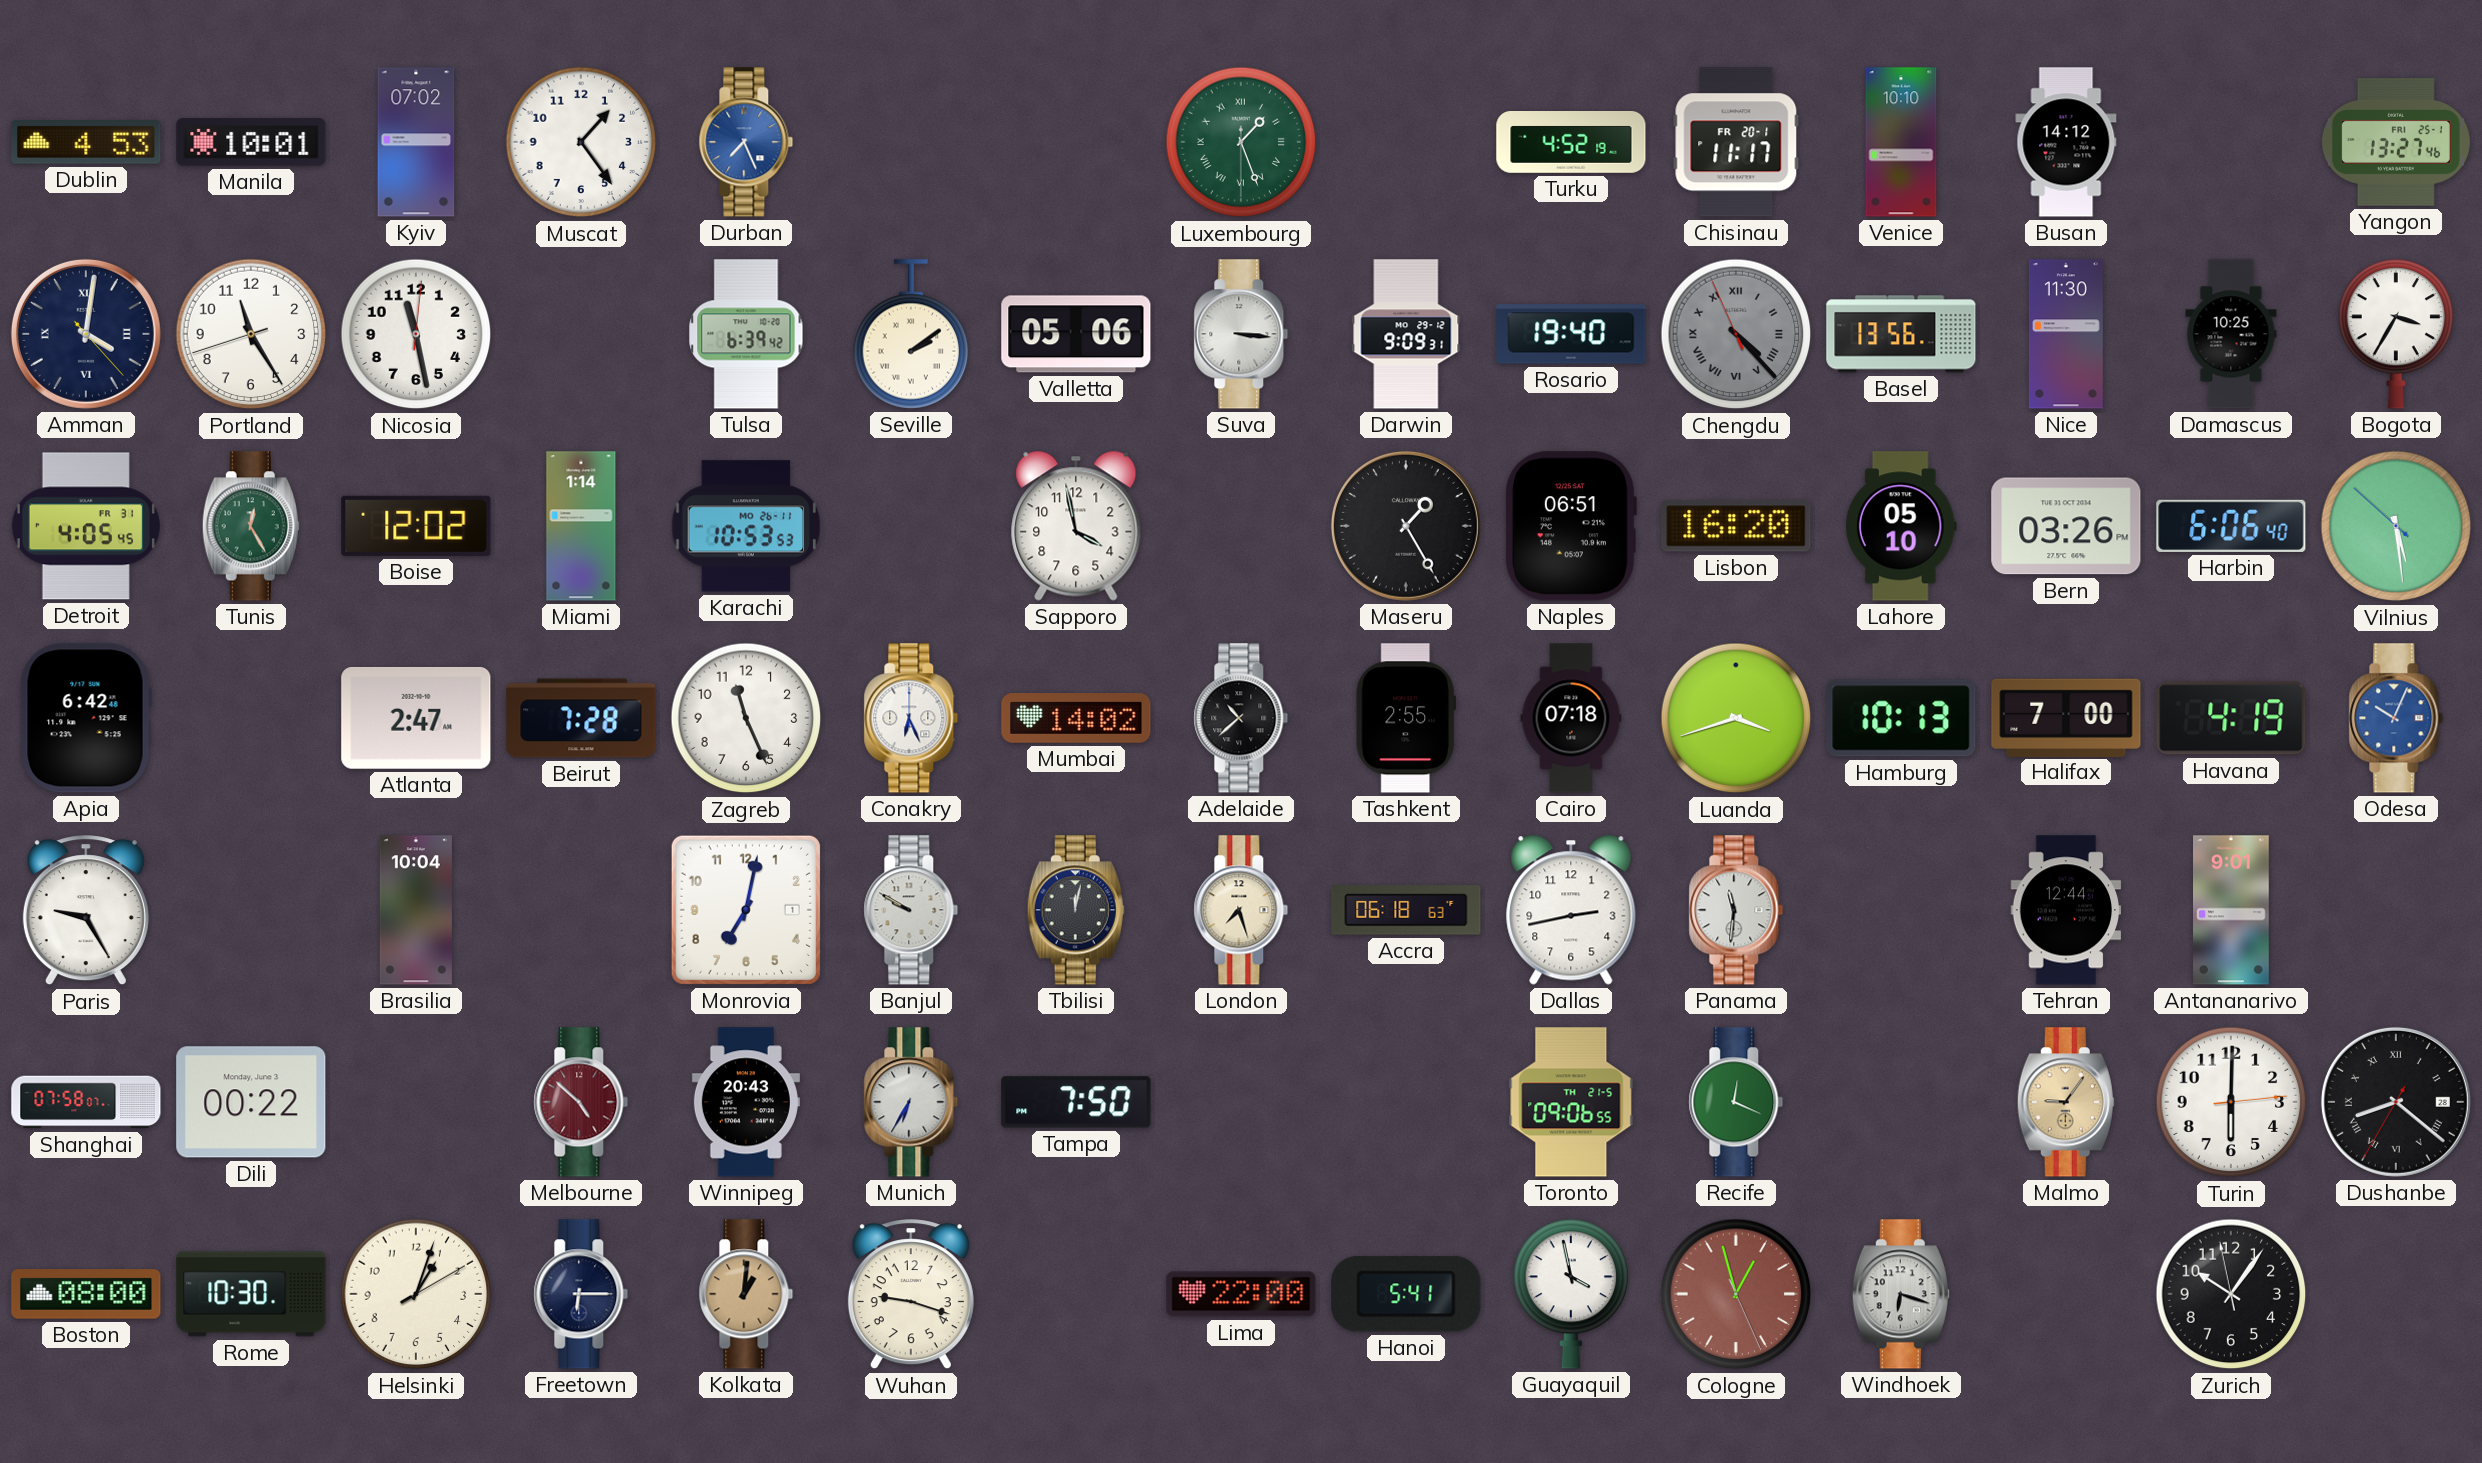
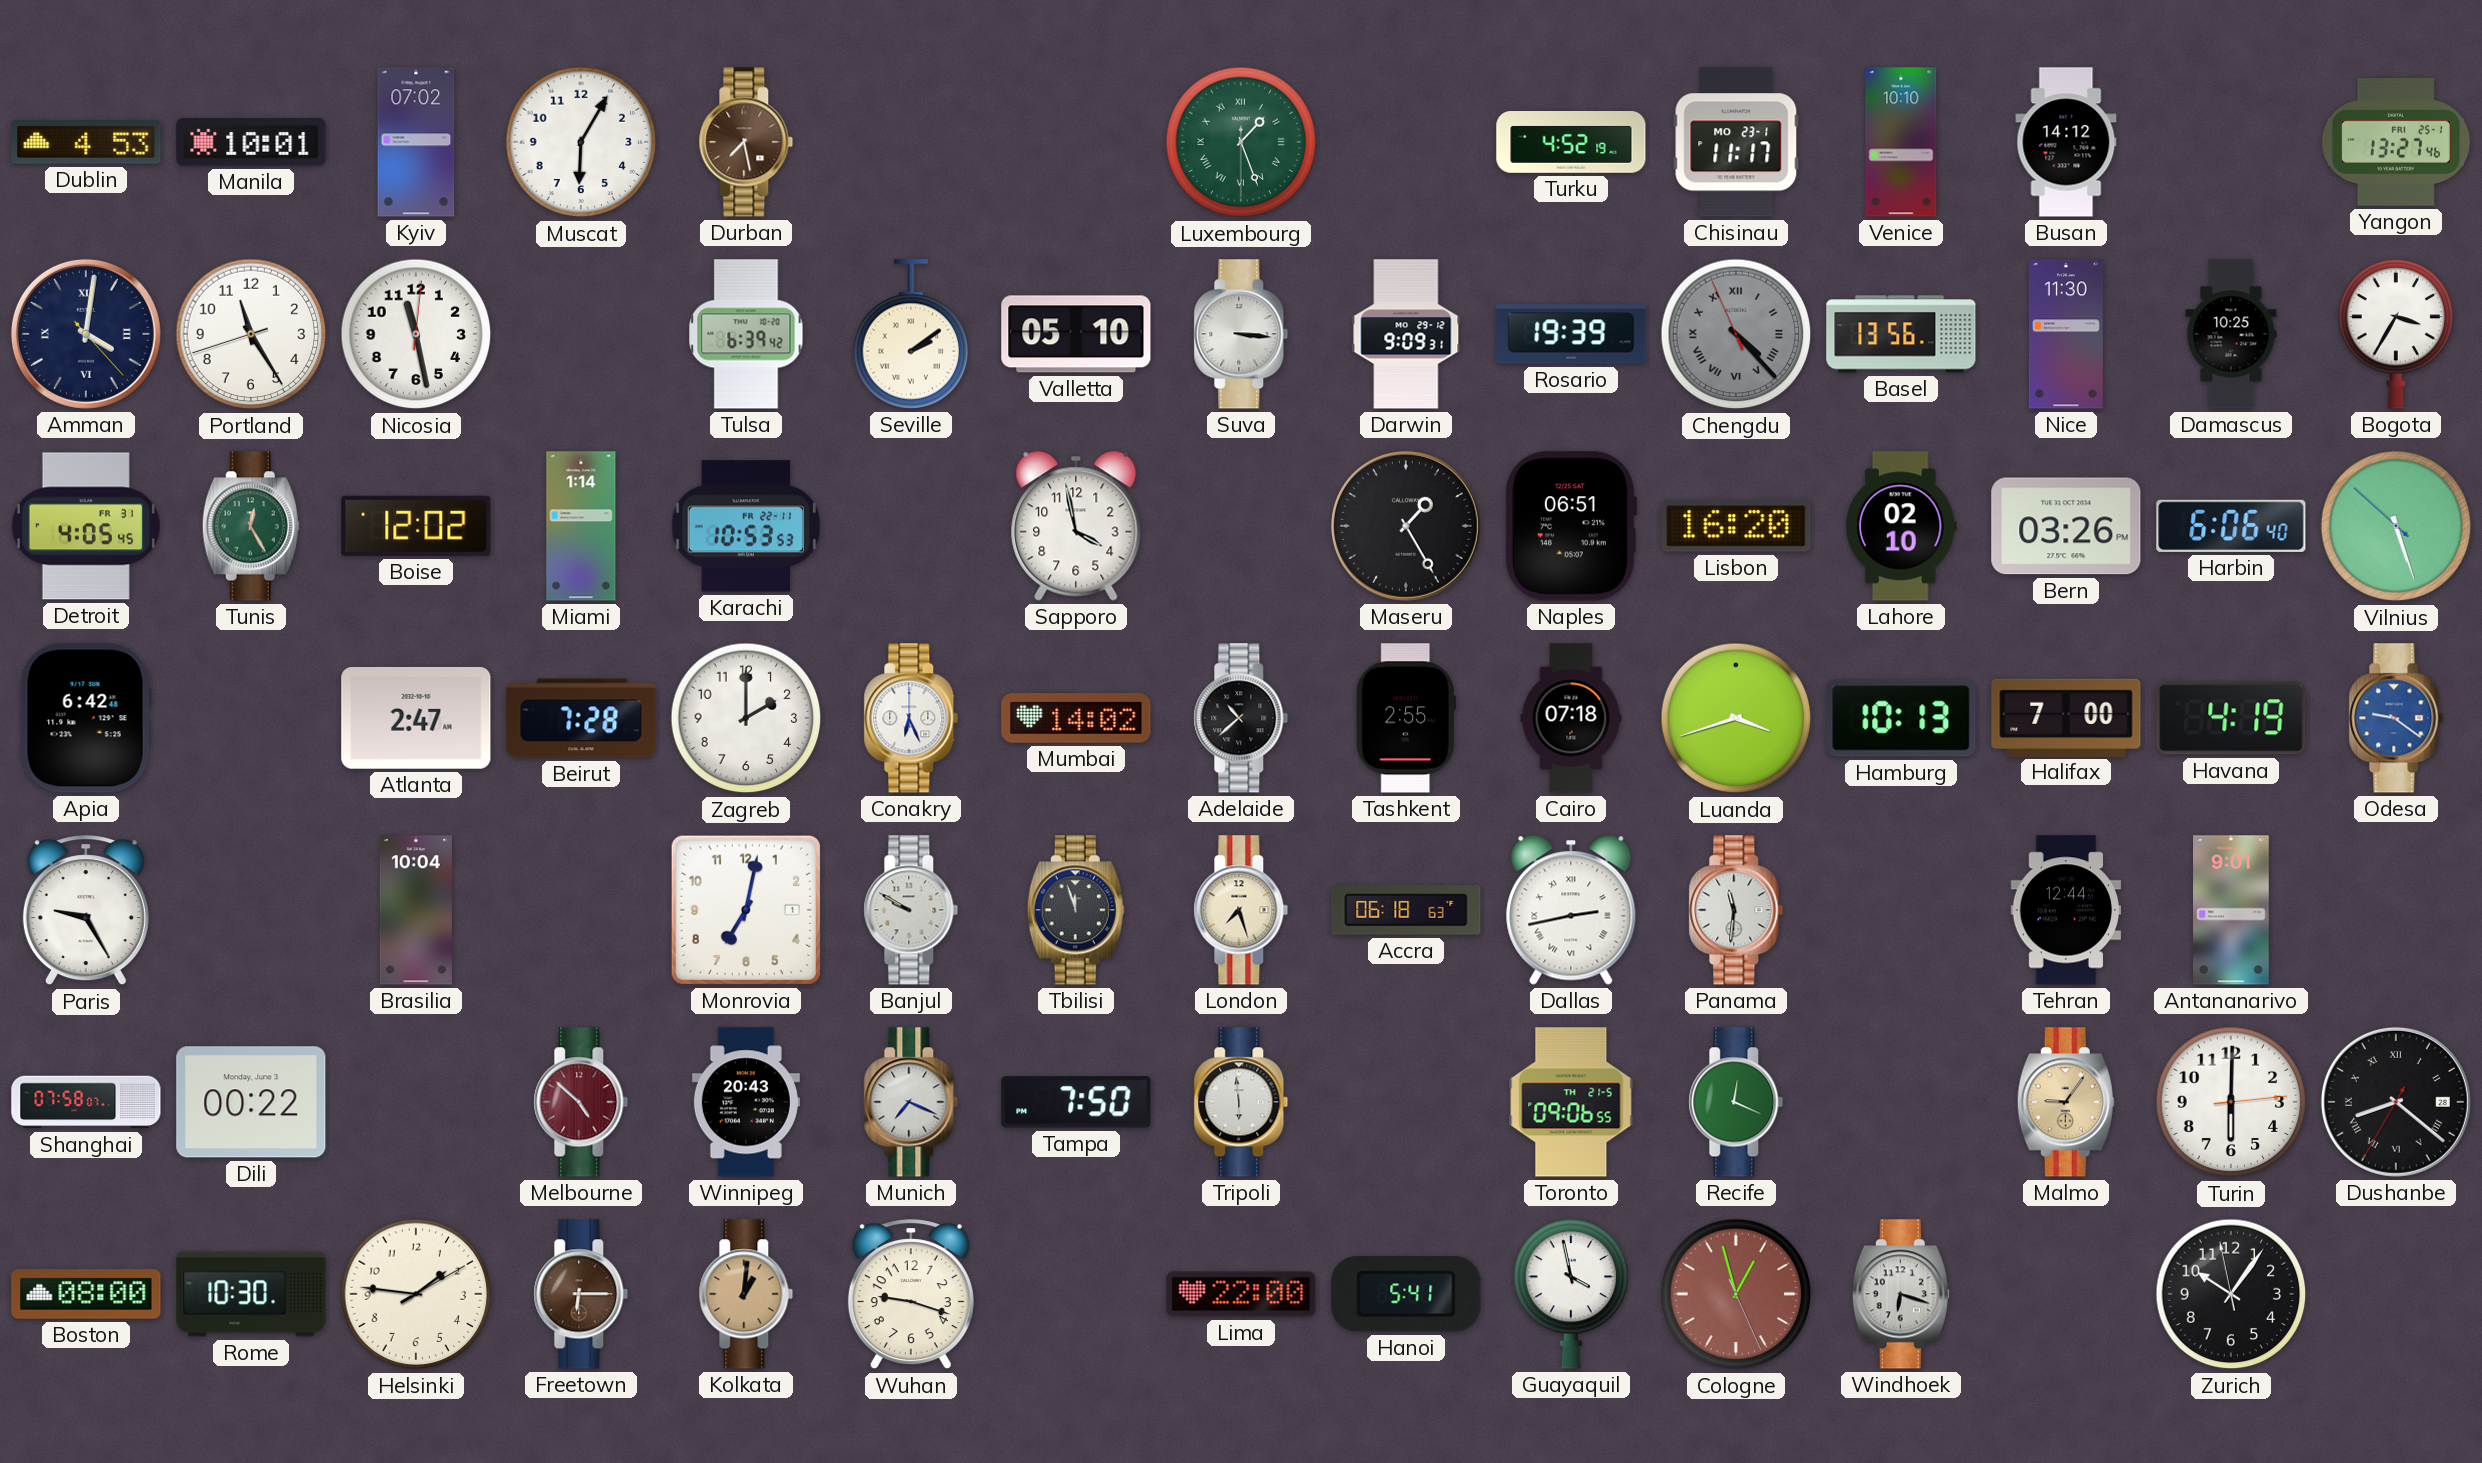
Muscat: 1:24 -> 6:05 (581, 142)
Durban: 7:26 -> 7:28 (746, 142)
Durban dial: blue -> brown (746, 142)
Chisinau date: FR 20-1 -> MO 23-1 (1736, 142)
Valletta: 05:06 -> 05:10 (1076, 334)
Rosario: 19:40 -> 19:39 (1571, 334)
Karachi date: MO 26-11 -> FR 22-11 (746, 526)
Lahore: 05:10 -> 02:10 (1901, 526)
Vilnius: 5:28 -> 5:26 (2396, 526)
Zagreb: 11:26 -> 2:00 (746, 718)
Odesa: 10:04 -> 9:21 (2396, 718)
Tbilisi: 12:02 -> 11:57 (1076, 910)
Dallas numerals: Arabic -> Roman (1571, 910)
Munich: 6:35 -> 7:19 (911, 1102)
Tripoli: none -> 5:59 (1241, 1102)
Helsinki: 1:03 -> 1:46 (416, 1294)
Freetown dial: navy -> brown (581, 1294)
